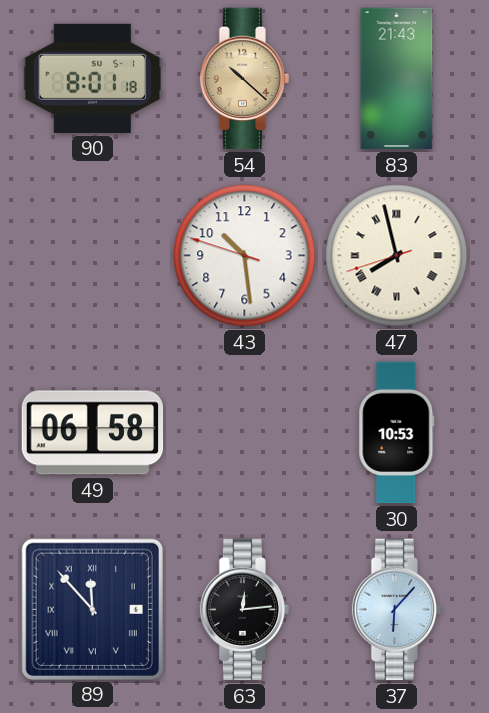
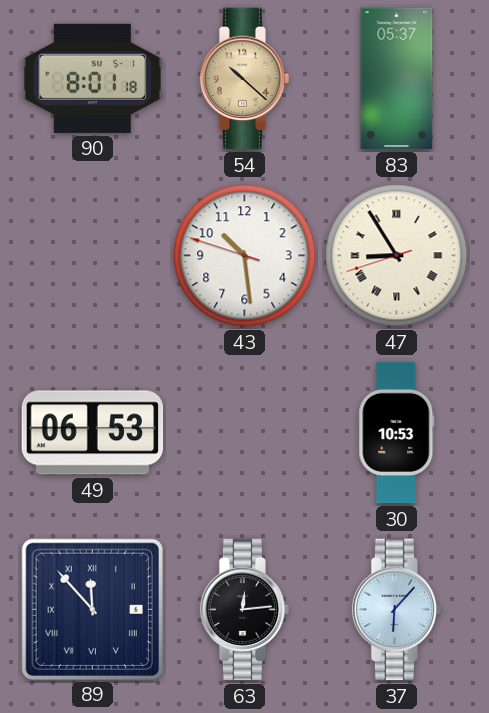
83: 21:43 -> 05:37 (397, 79)
47: 7:57 -> 8:54 (397, 256)
49: 06:58 -> 06:53 (93, 433)
